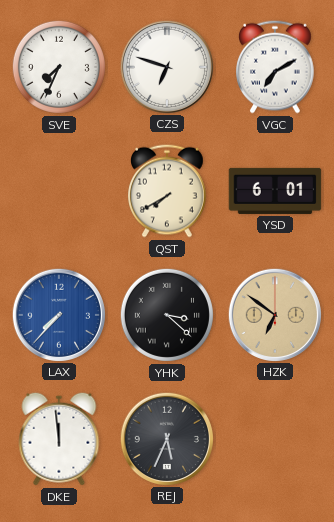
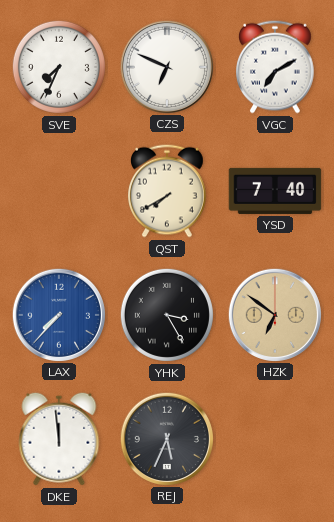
CZS: 6:48 -> 6:49 (166, 66)
YSD: 6:01 -> 7:40 (275, 191)
YHK: 3:22 -> 3:25 (167, 315)
